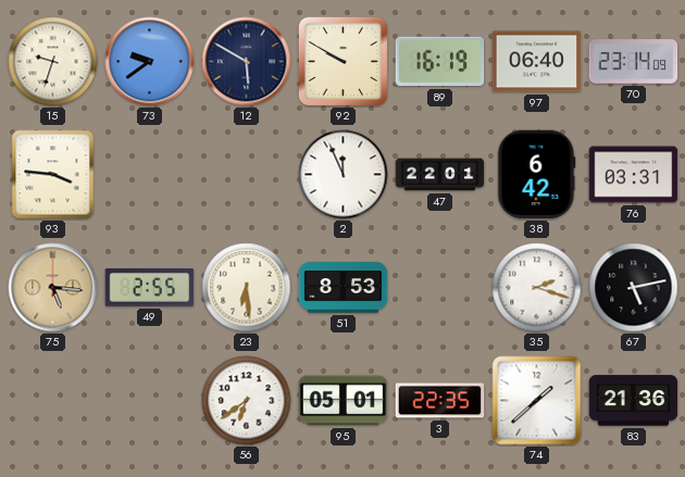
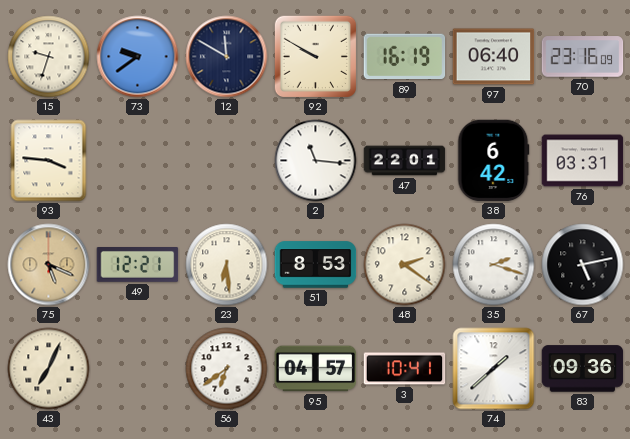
12: 5:50 -> 11:50 (227, 57)
70: 23:14 -> 23:16 (583, 57)
2: 11:56 -> 11:16 (316, 161)
75: 5:16 -> 5:19 (49, 265)
49: 2:55 -> 12:21 (138, 265)
48: none -> 2:21 (405, 265)
43: none -> 7:04 (49, 369)
95: 05:01 -> 04:57 (316, 369)
3: 22:35 -> 10:41 (405, 369)
83: 21:36 -> 09:36 (583, 369)
